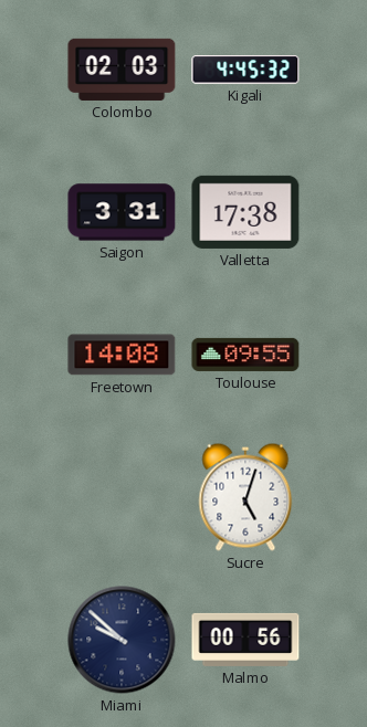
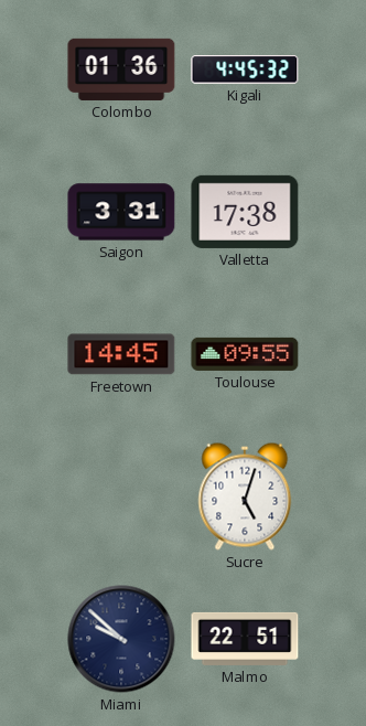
Colombo: 02:03 -> 01:36 (121, 70)
Freetown: 14:08 -> 14:45 (121, 354)
Malmo: 00:56 -> 22:51 (245, 639)
